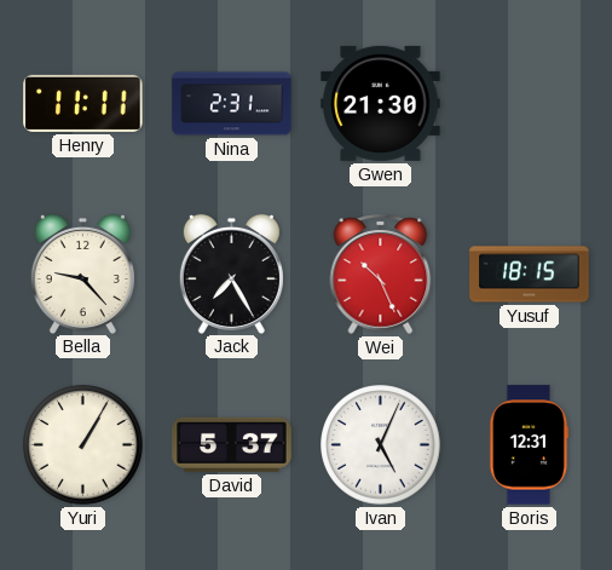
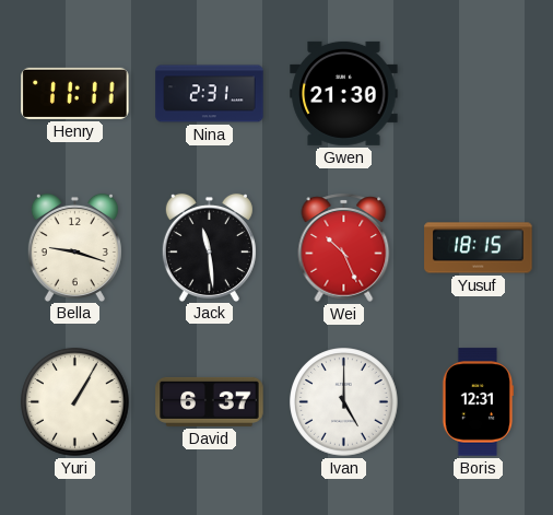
Bella: 9:23 -> 9:18 (74, 247)
Jack: 7:25 -> 11:29 (209, 247)
David: 5:37 -> 6:37 (210, 401)
Ivan: 5:04 -> 5:00 (344, 402)
